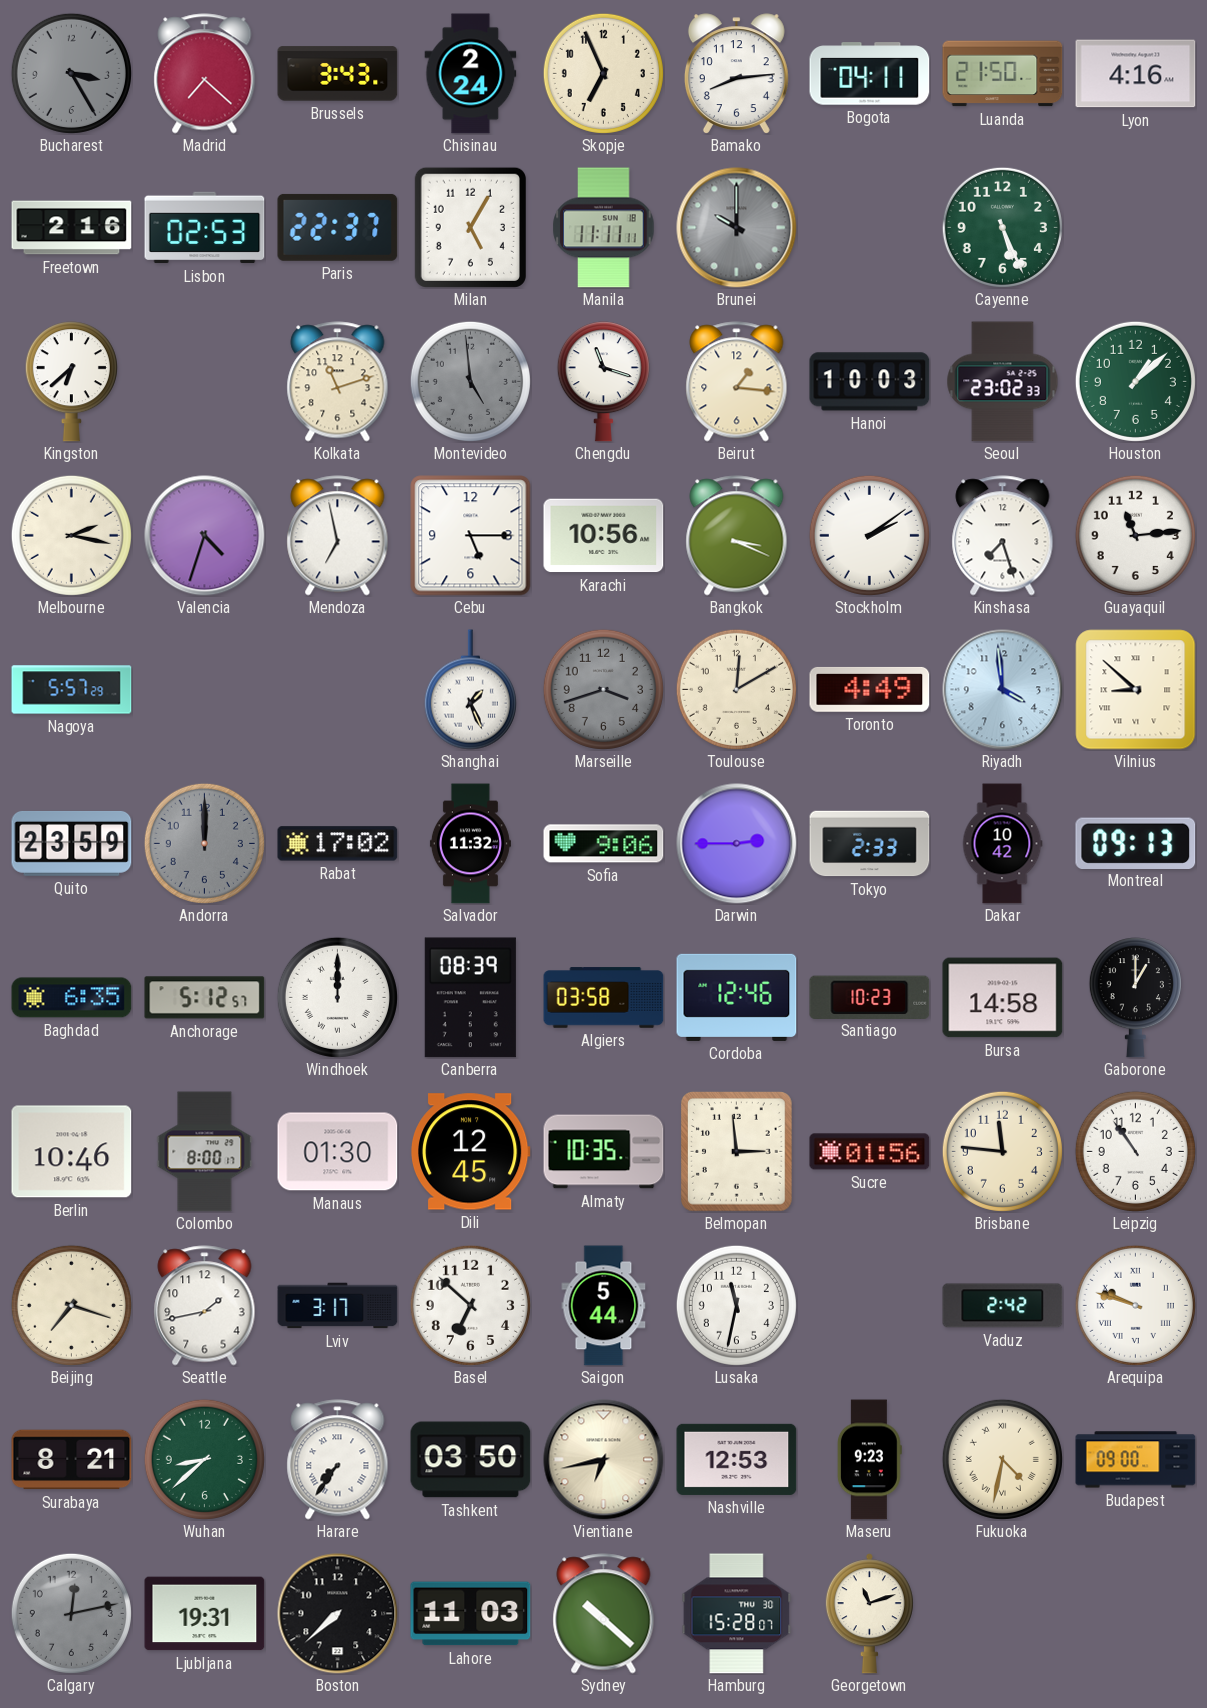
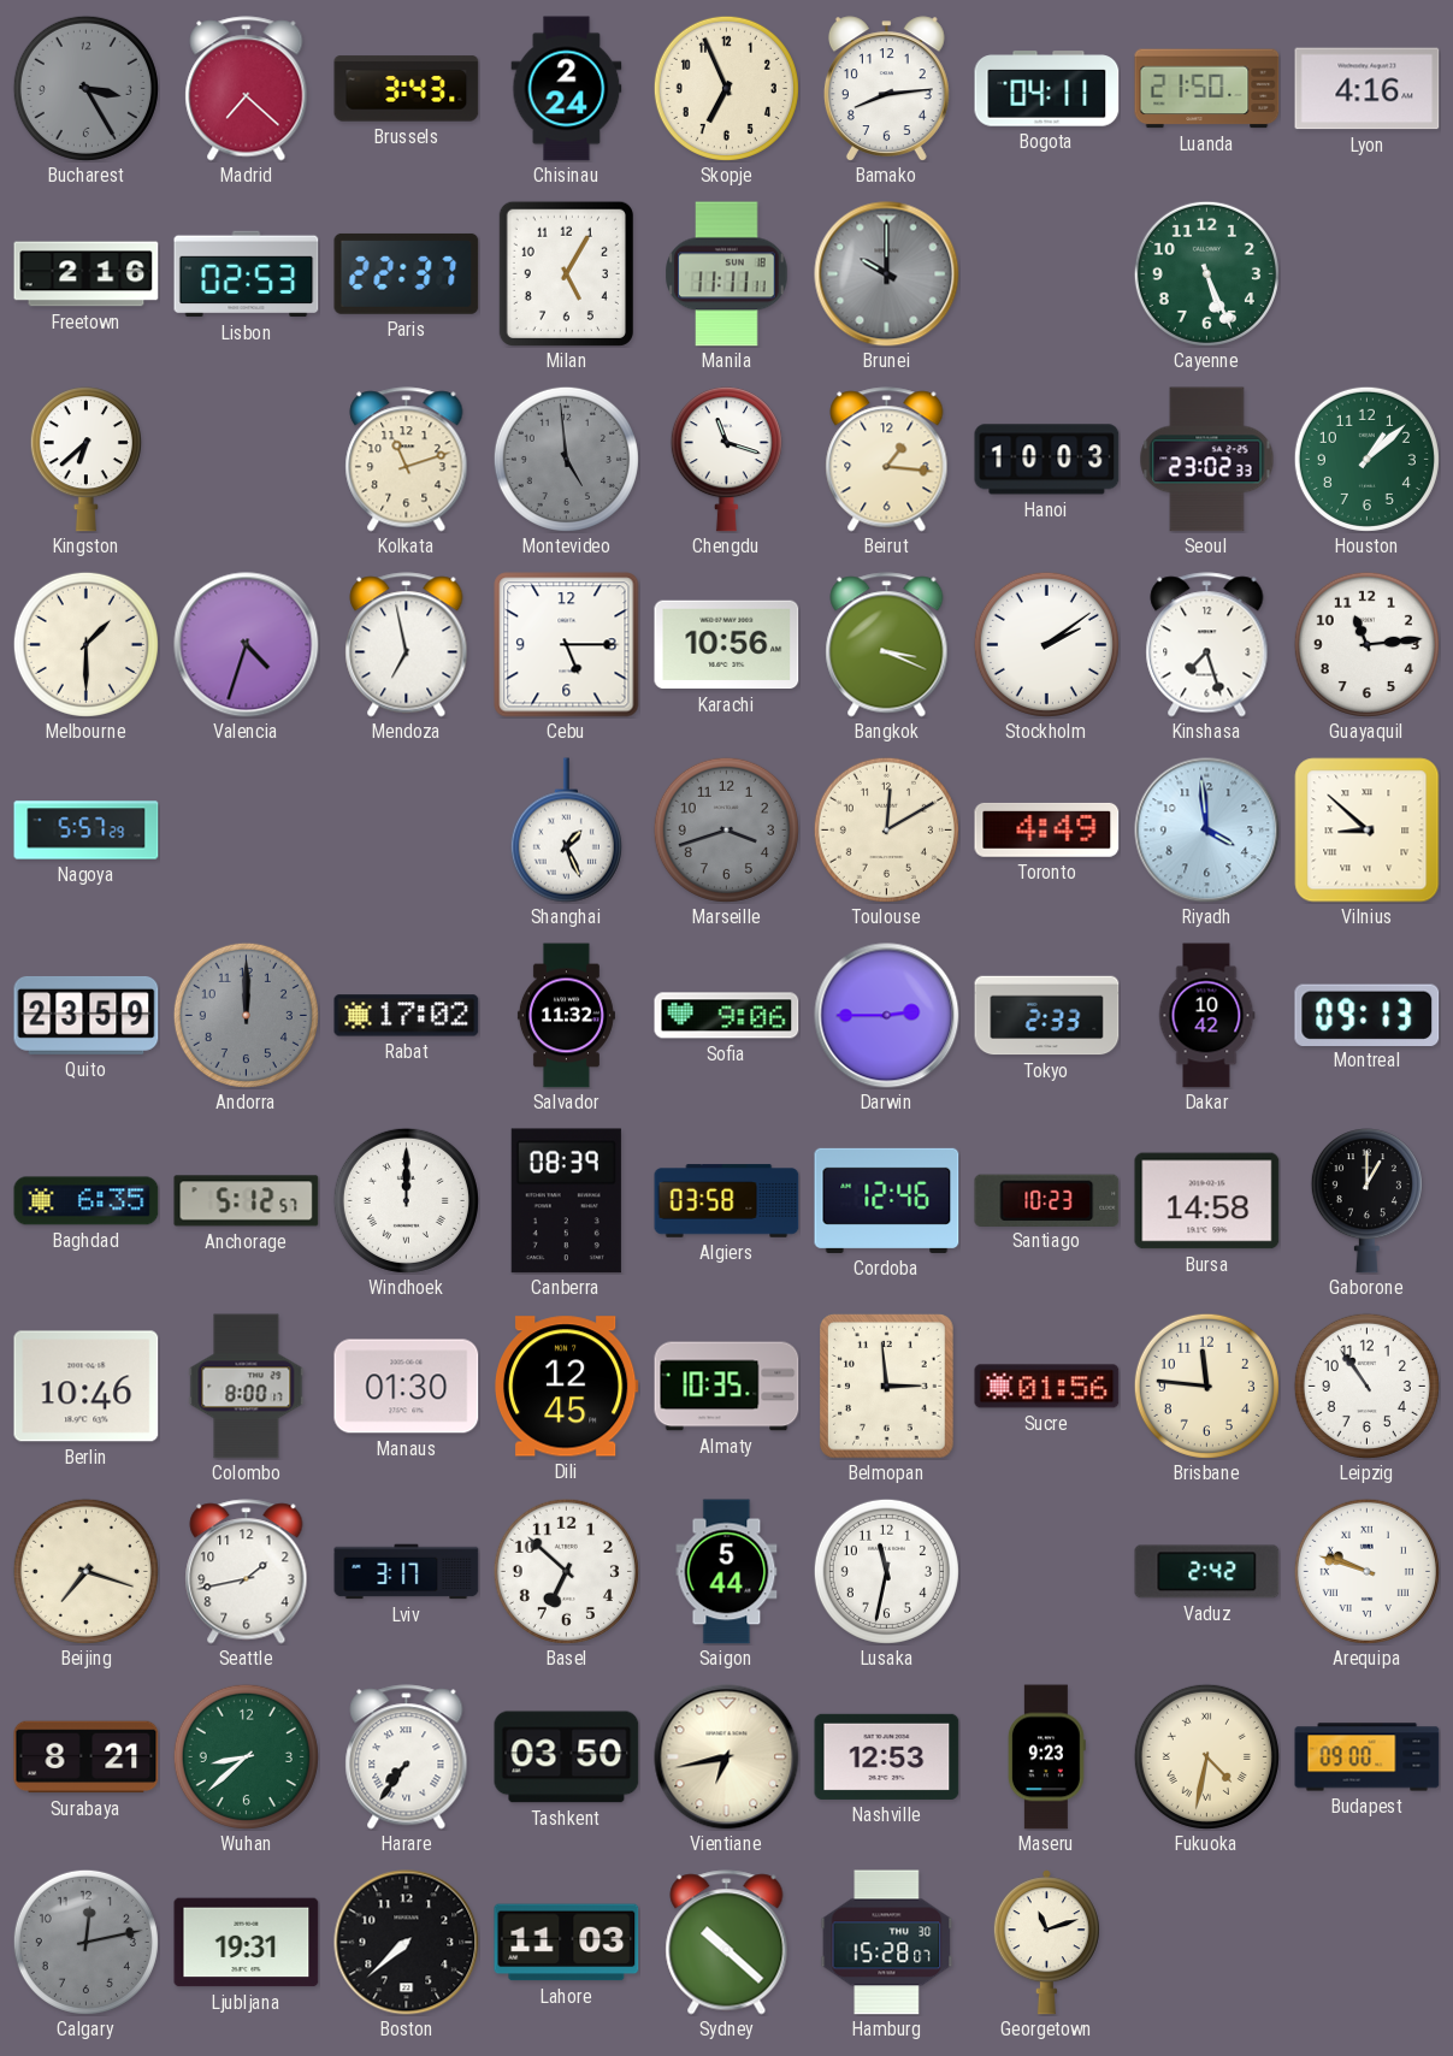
Melbourne: 2:17 -> 1:30 (85, 644)
